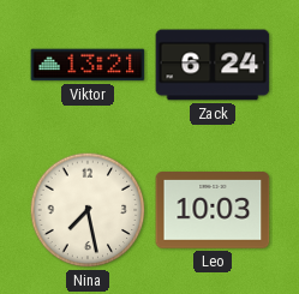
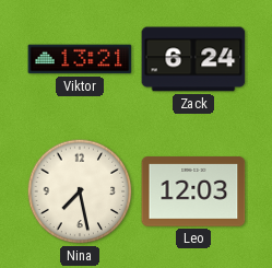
Leo: 10:03 -> 12:03 (193, 191)
